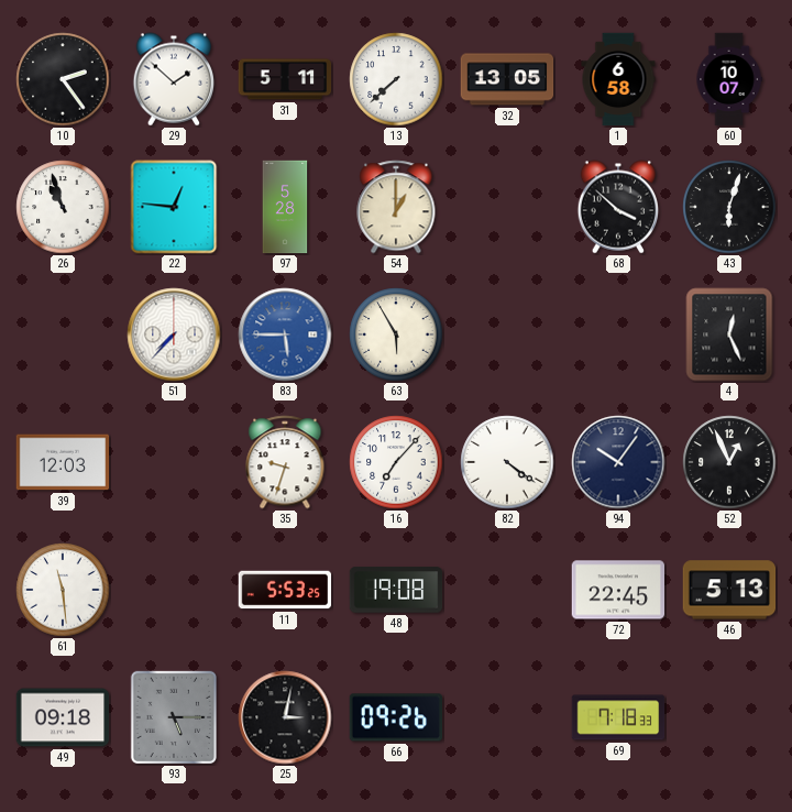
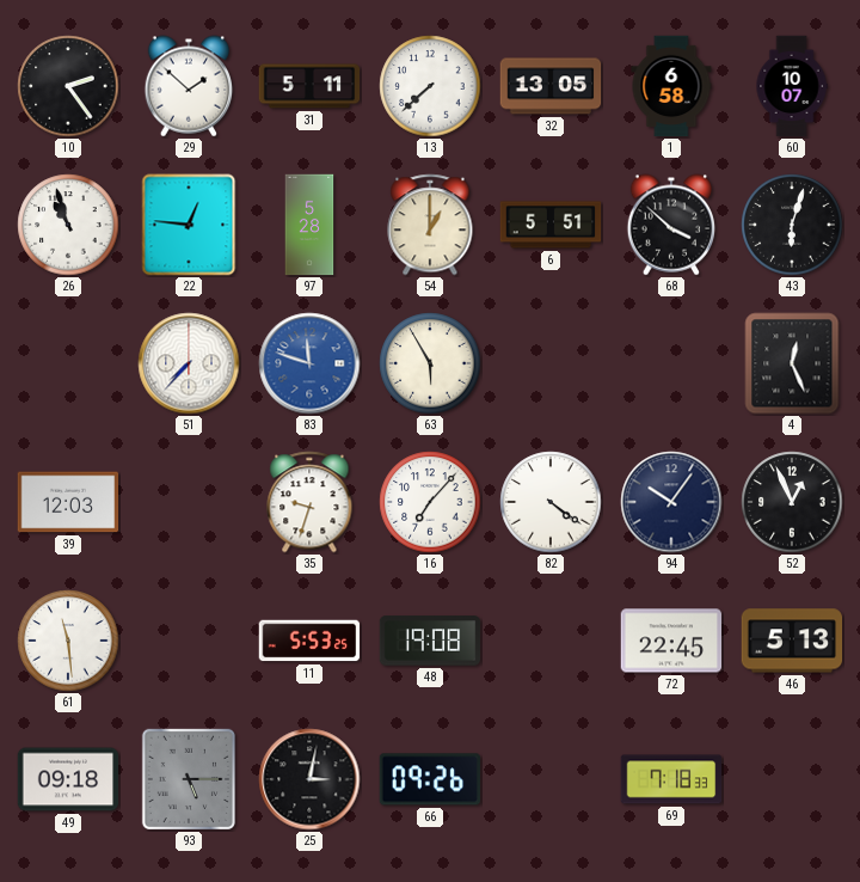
6: none -> 5:51 (551, 225)
83: 5:45 -> 11:48 (309, 363)
